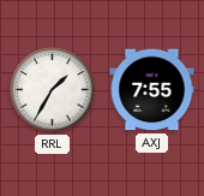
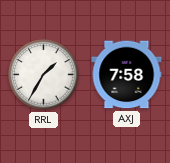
AXJ: 7:55 -> 7:58 (127, 75)
